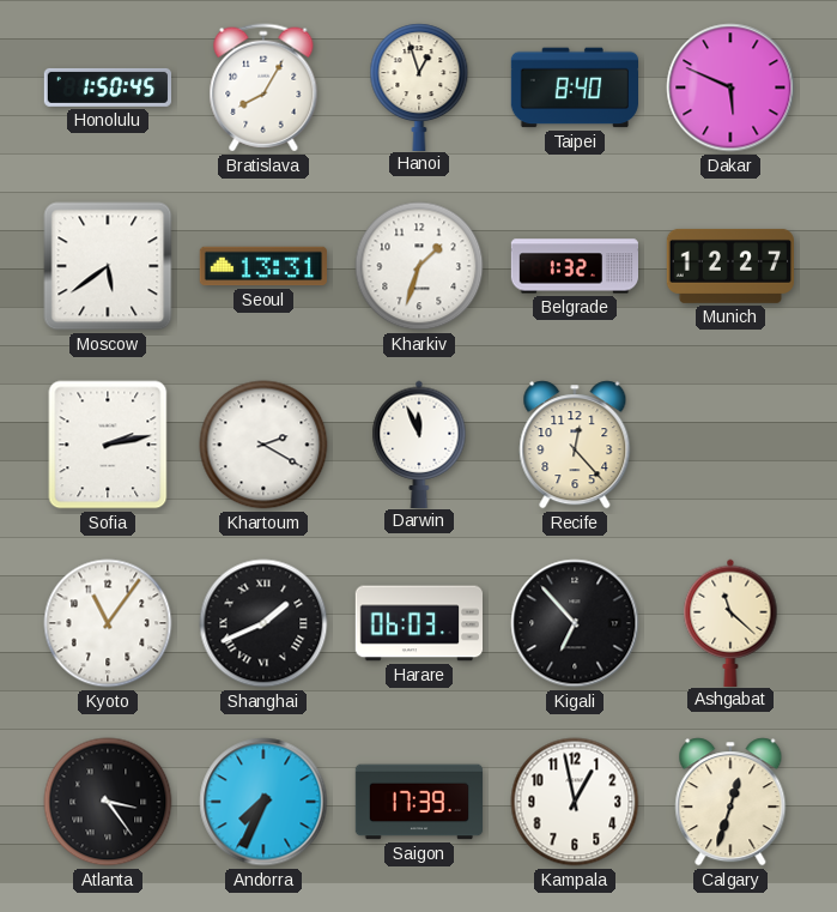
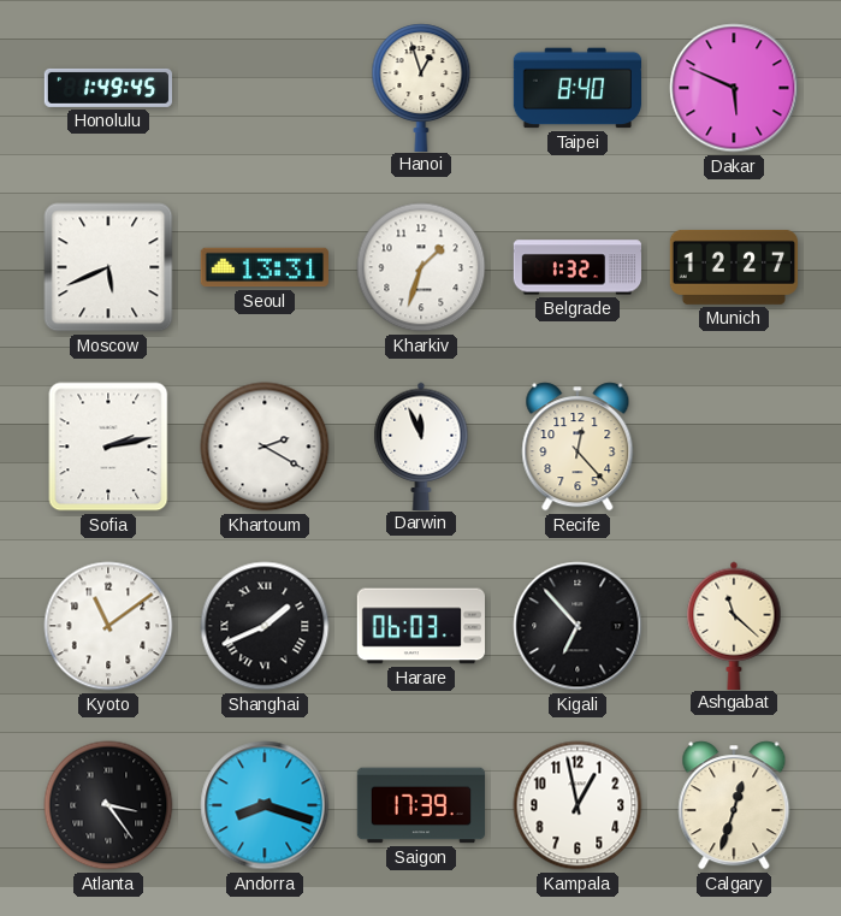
Honolulu: 1:50 -> 1:49 (107, 88)
Bratislava: 8:05 -> none (263, 87)
Moscow: 5:39 -> 5:41 (108, 267)
Kyoto: 11:06 -> 11:09 (108, 626)
Andorra: 7:34 -> 8:18 (265, 805)
